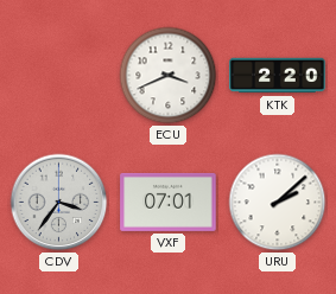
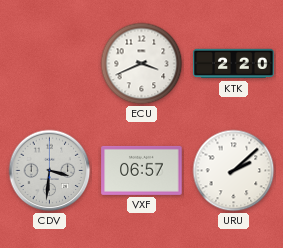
CDV: 3:36 -> 3:31 (50, 171)
VXF: 07:01 -> 06:57 (142, 170)
